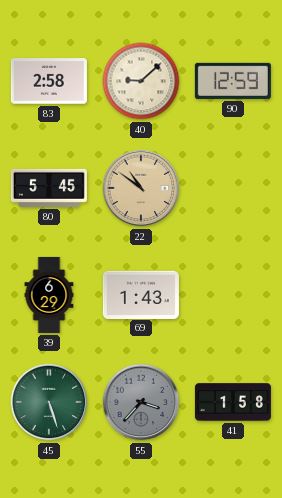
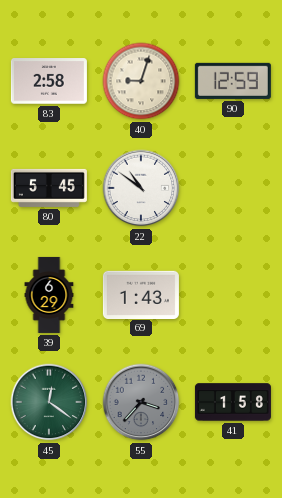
40: 9:08 -> 9:03 (141, 81)
22 dial: champagne -> white (141, 188)
45: 5:27 -> 12:21 (49, 402)
